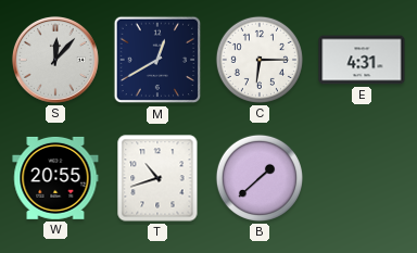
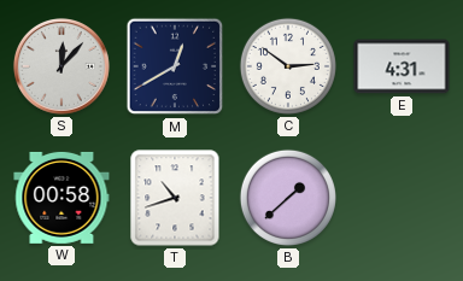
C: 6:15 -> 2:51 (288, 66)
W: 20:55 -> 00:58 (61, 198)
